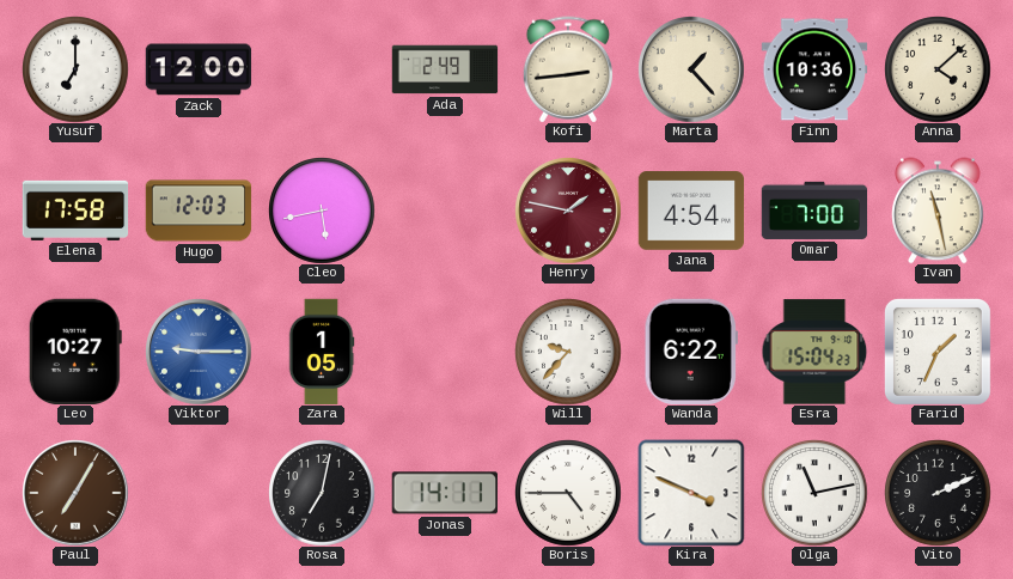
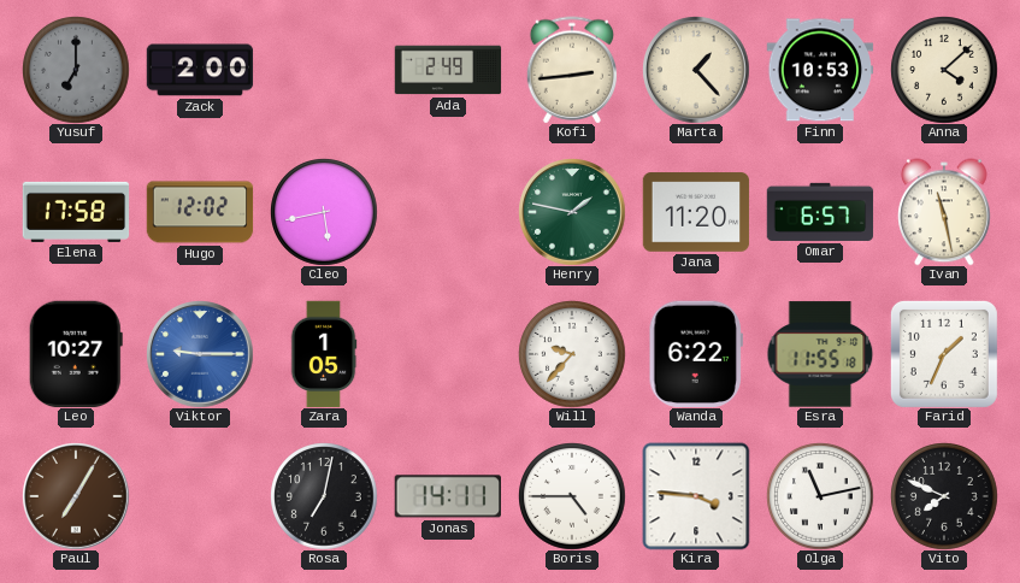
Yusuf dial: white -> grey (76, 70)
Zack: 12:00 -> 2:00 (200, 70)
Finn: 10:36 -> 10:53 (820, 70)
Hugo: 12:03 -> 12:02 (200, 212)
Henry dial: burgundy -> green (572, 212)
Jana: 4:54 -> 11:20 (696, 212)
Omar: 7:00 -> 6:57 (820, 212)
Esra: 15:04 -> 11:55 (820, 354)
Kira: 3:49 -> 3:46 (696, 496)
Vito: 2:11 -> 7:49 (944, 496)
